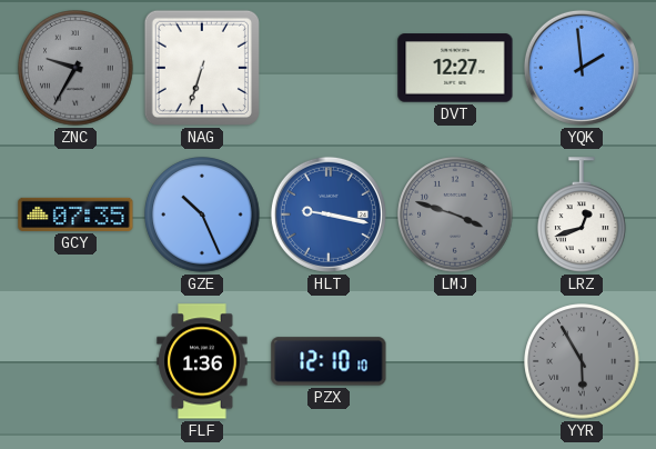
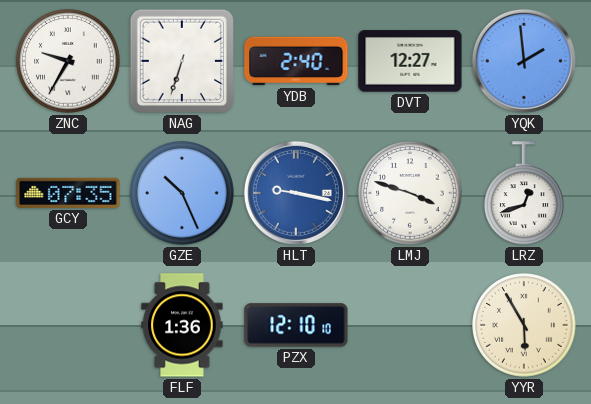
ZNC dial: grey -> white (68, 61)
YDB: none -> 2:40 (296, 61)
LMJ dial: grey -> white (410, 193)
YYR dial: grey -> cream (524, 325)
